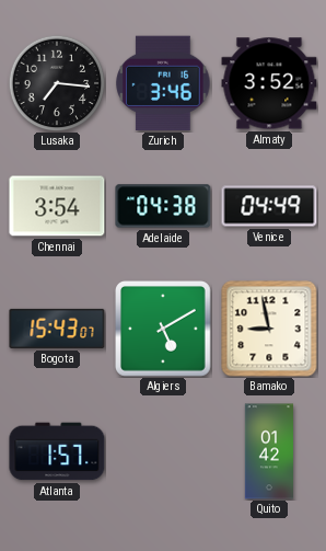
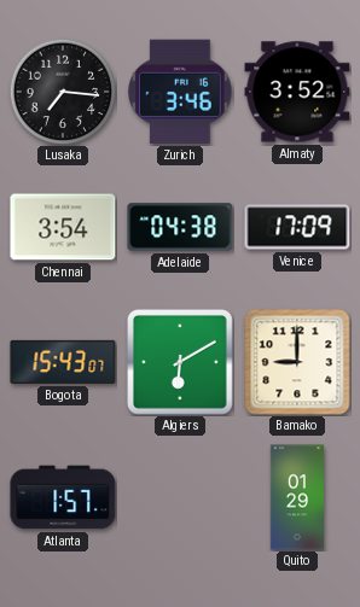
Venice: 04:49 -> 17:09 (297, 227)
Algiers: 5:10 -> 6:10 (181, 363)
Bamako: 8:58 -> 9:00 (297, 362)
Quito: 01:42 -> 01:29 (297, 497)
